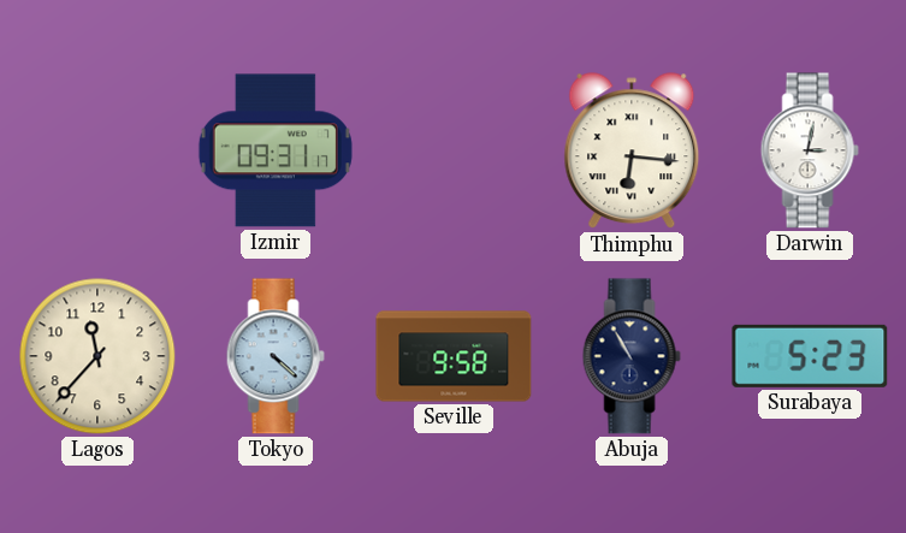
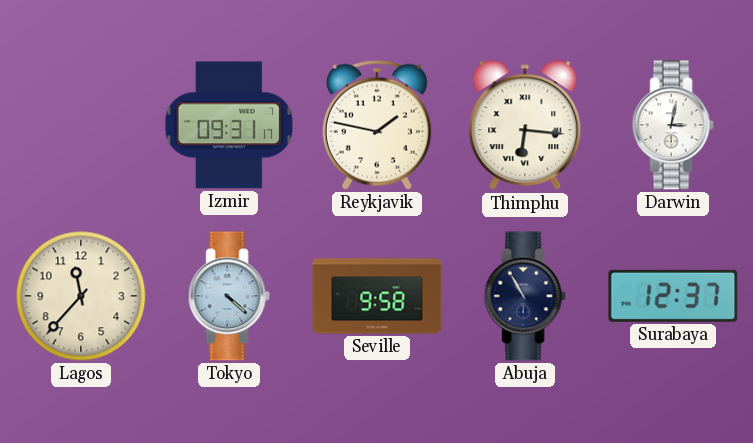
Reykjavik: none -> 1:47 (377, 125)
Surabaya: 5:23 -> 12:37 (673, 296)
